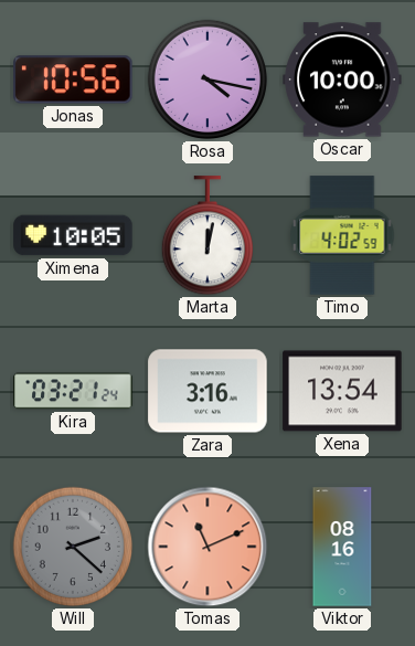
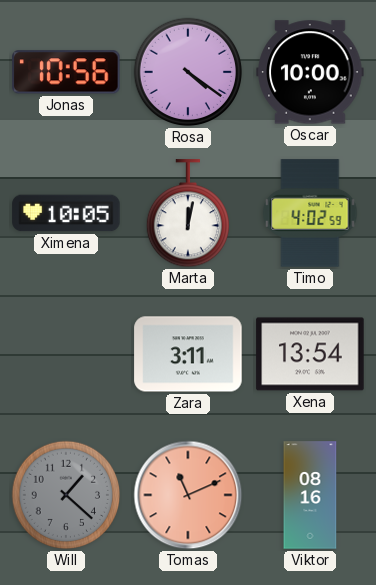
Rosa: 4:17 -> 4:21 (188, 72)
Kira: 03:21 -> none (73, 391)
Zara: 3:16 -> 3:11 (188, 354)
Will: 2:22 -> 1:22 (66, 495)
